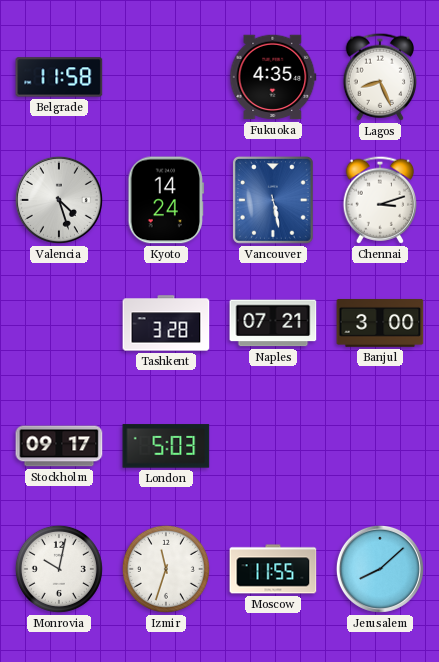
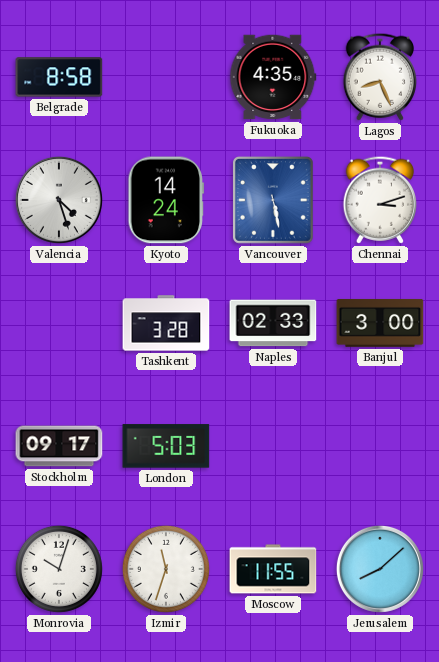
Belgrade: 11:58 -> 8:58 (59, 77)
Naples: 07:21 -> 02:33 (273, 323)
Monrovia: 10:02 -> 10:03 (59, 569)
